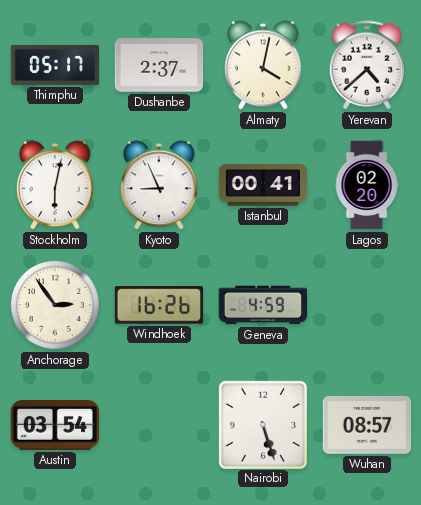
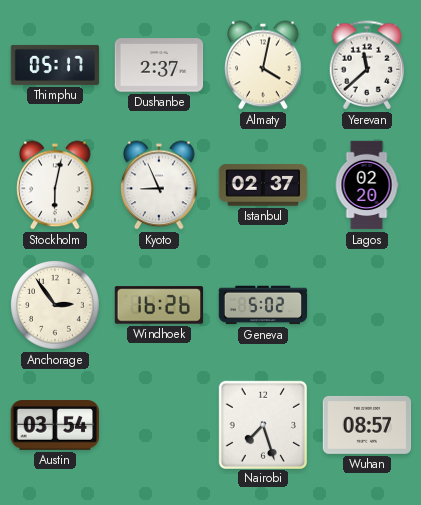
Yerevan: 4:38 -> 11:38 (367, 65)
Istanbul: 00:41 -> 02:37 (263, 185)
Geneva: 4:59 -> 5:02 (263, 305)
Nairobi: 5:27 -> 7:27 (262, 424)
